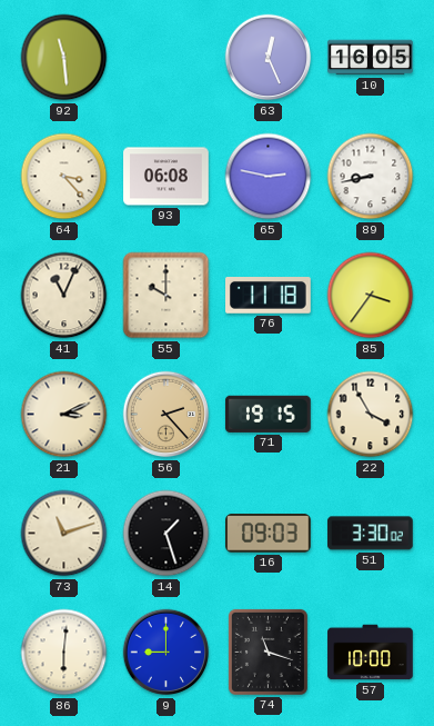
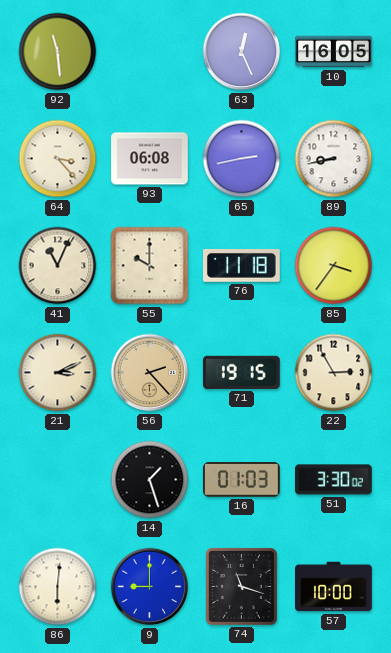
65: 2:47 -> 2:43 (242, 159)
22: 3:55 -> 2:55 (334, 373)
73: 11:12 -> none (64, 534)
16: 09:03 -> 01:03 (242, 480)
